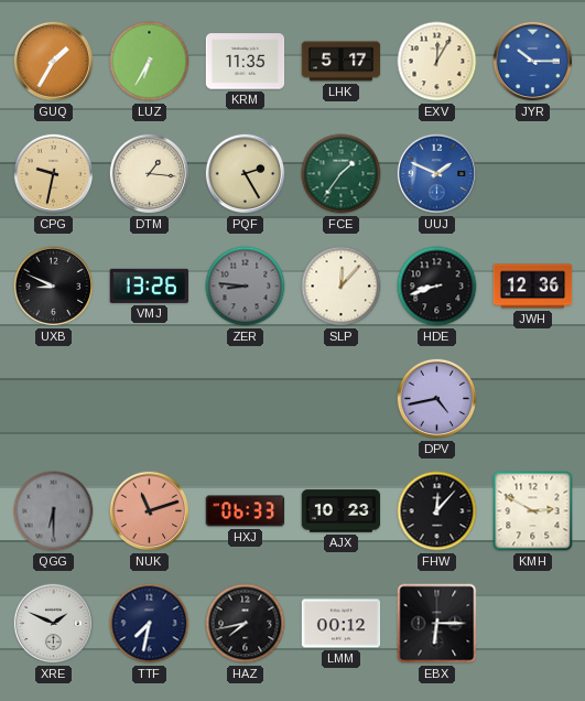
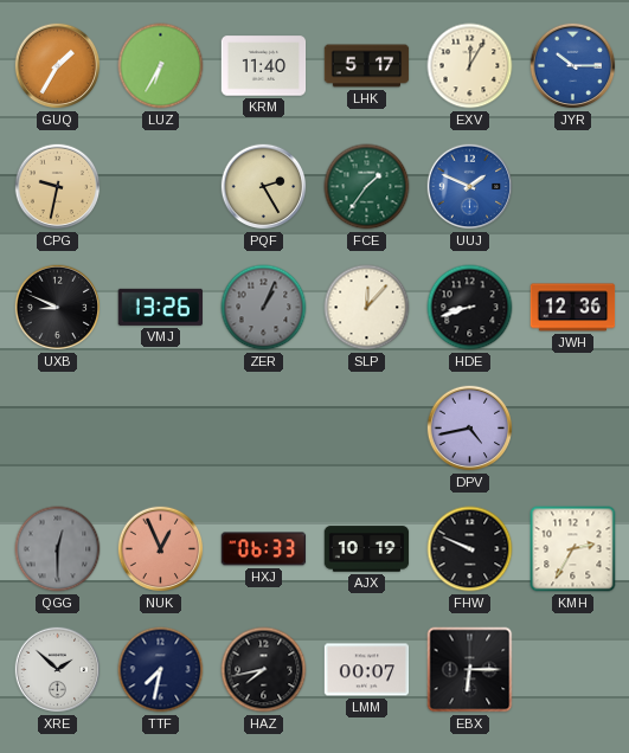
KRM: 11:35 -> 11:40 (264, 66)
DTM: 1:16 -> none (150, 174)
ZER: 8:46 -> 1:04 (264, 308)
QGG: 6:30 -> 12:30 (58, 549)
NUK: 11:12 -> 12:56 (161, 549)
AJX: 10:23 -> 10:19 (367, 549)
FHW: 12:07 -> 9:49 (470, 549)
KMH: 2:50 -> 2:35 (573, 549)
XRE: 1:49 -> 1:52 (58, 670)
LMM: 00:12 -> 00:07 (367, 670)
